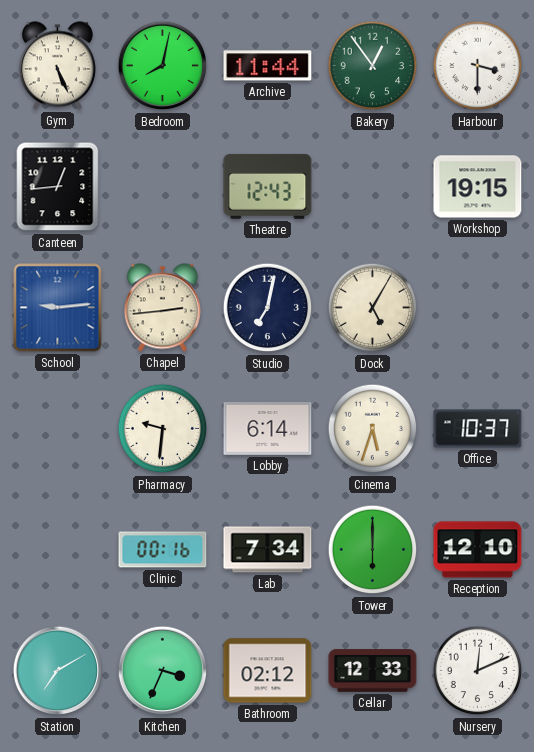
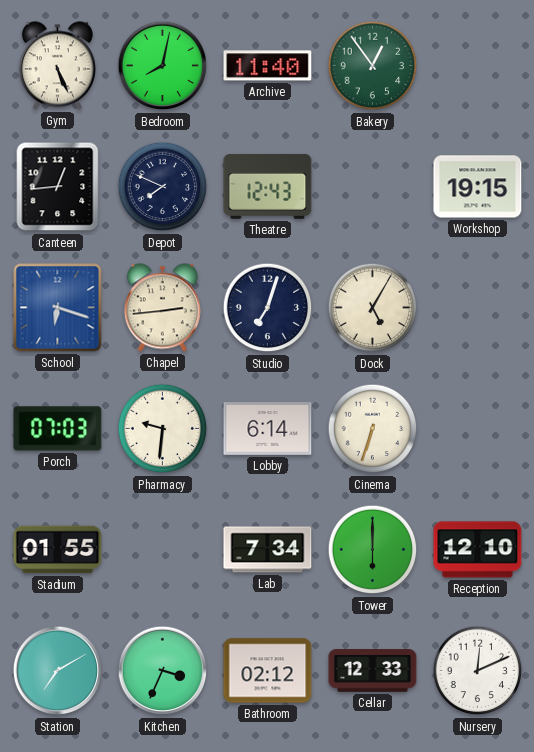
Archive: 11:44 -> 11:40 (268, 66)
Harbour: 3:30 -> none (478, 66)
Depot: none -> 7:49 (163, 187)
School: 9:14 -> 6:18 (58, 308)
Studio: 7:02 -> 7:03 (268, 308)
Porch: none -> 07:03 (58, 429)
Cinema: 5:33 -> 6:33 (373, 429)
Office: 10:37 -> none (478, 429)
Stadium: none -> 01:55 (58, 550)
Clinic: 00:16 -> none (163, 550)
